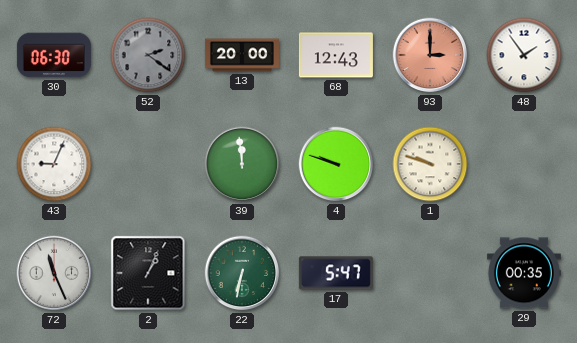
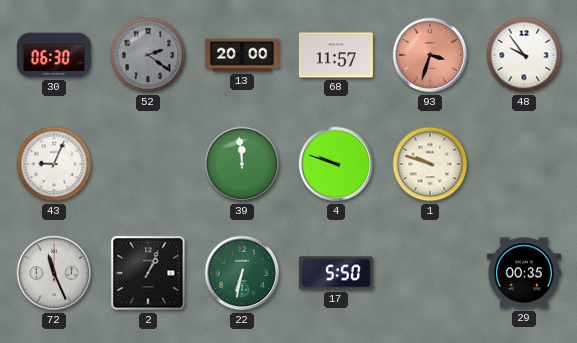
68: 12:43 -> 11:57 (336, 55)
93: 3:00 -> 3:33 (430, 55)
48: 1:54 -> 9:54 (524, 55)
17: 5:47 -> 5:50 (336, 273)
